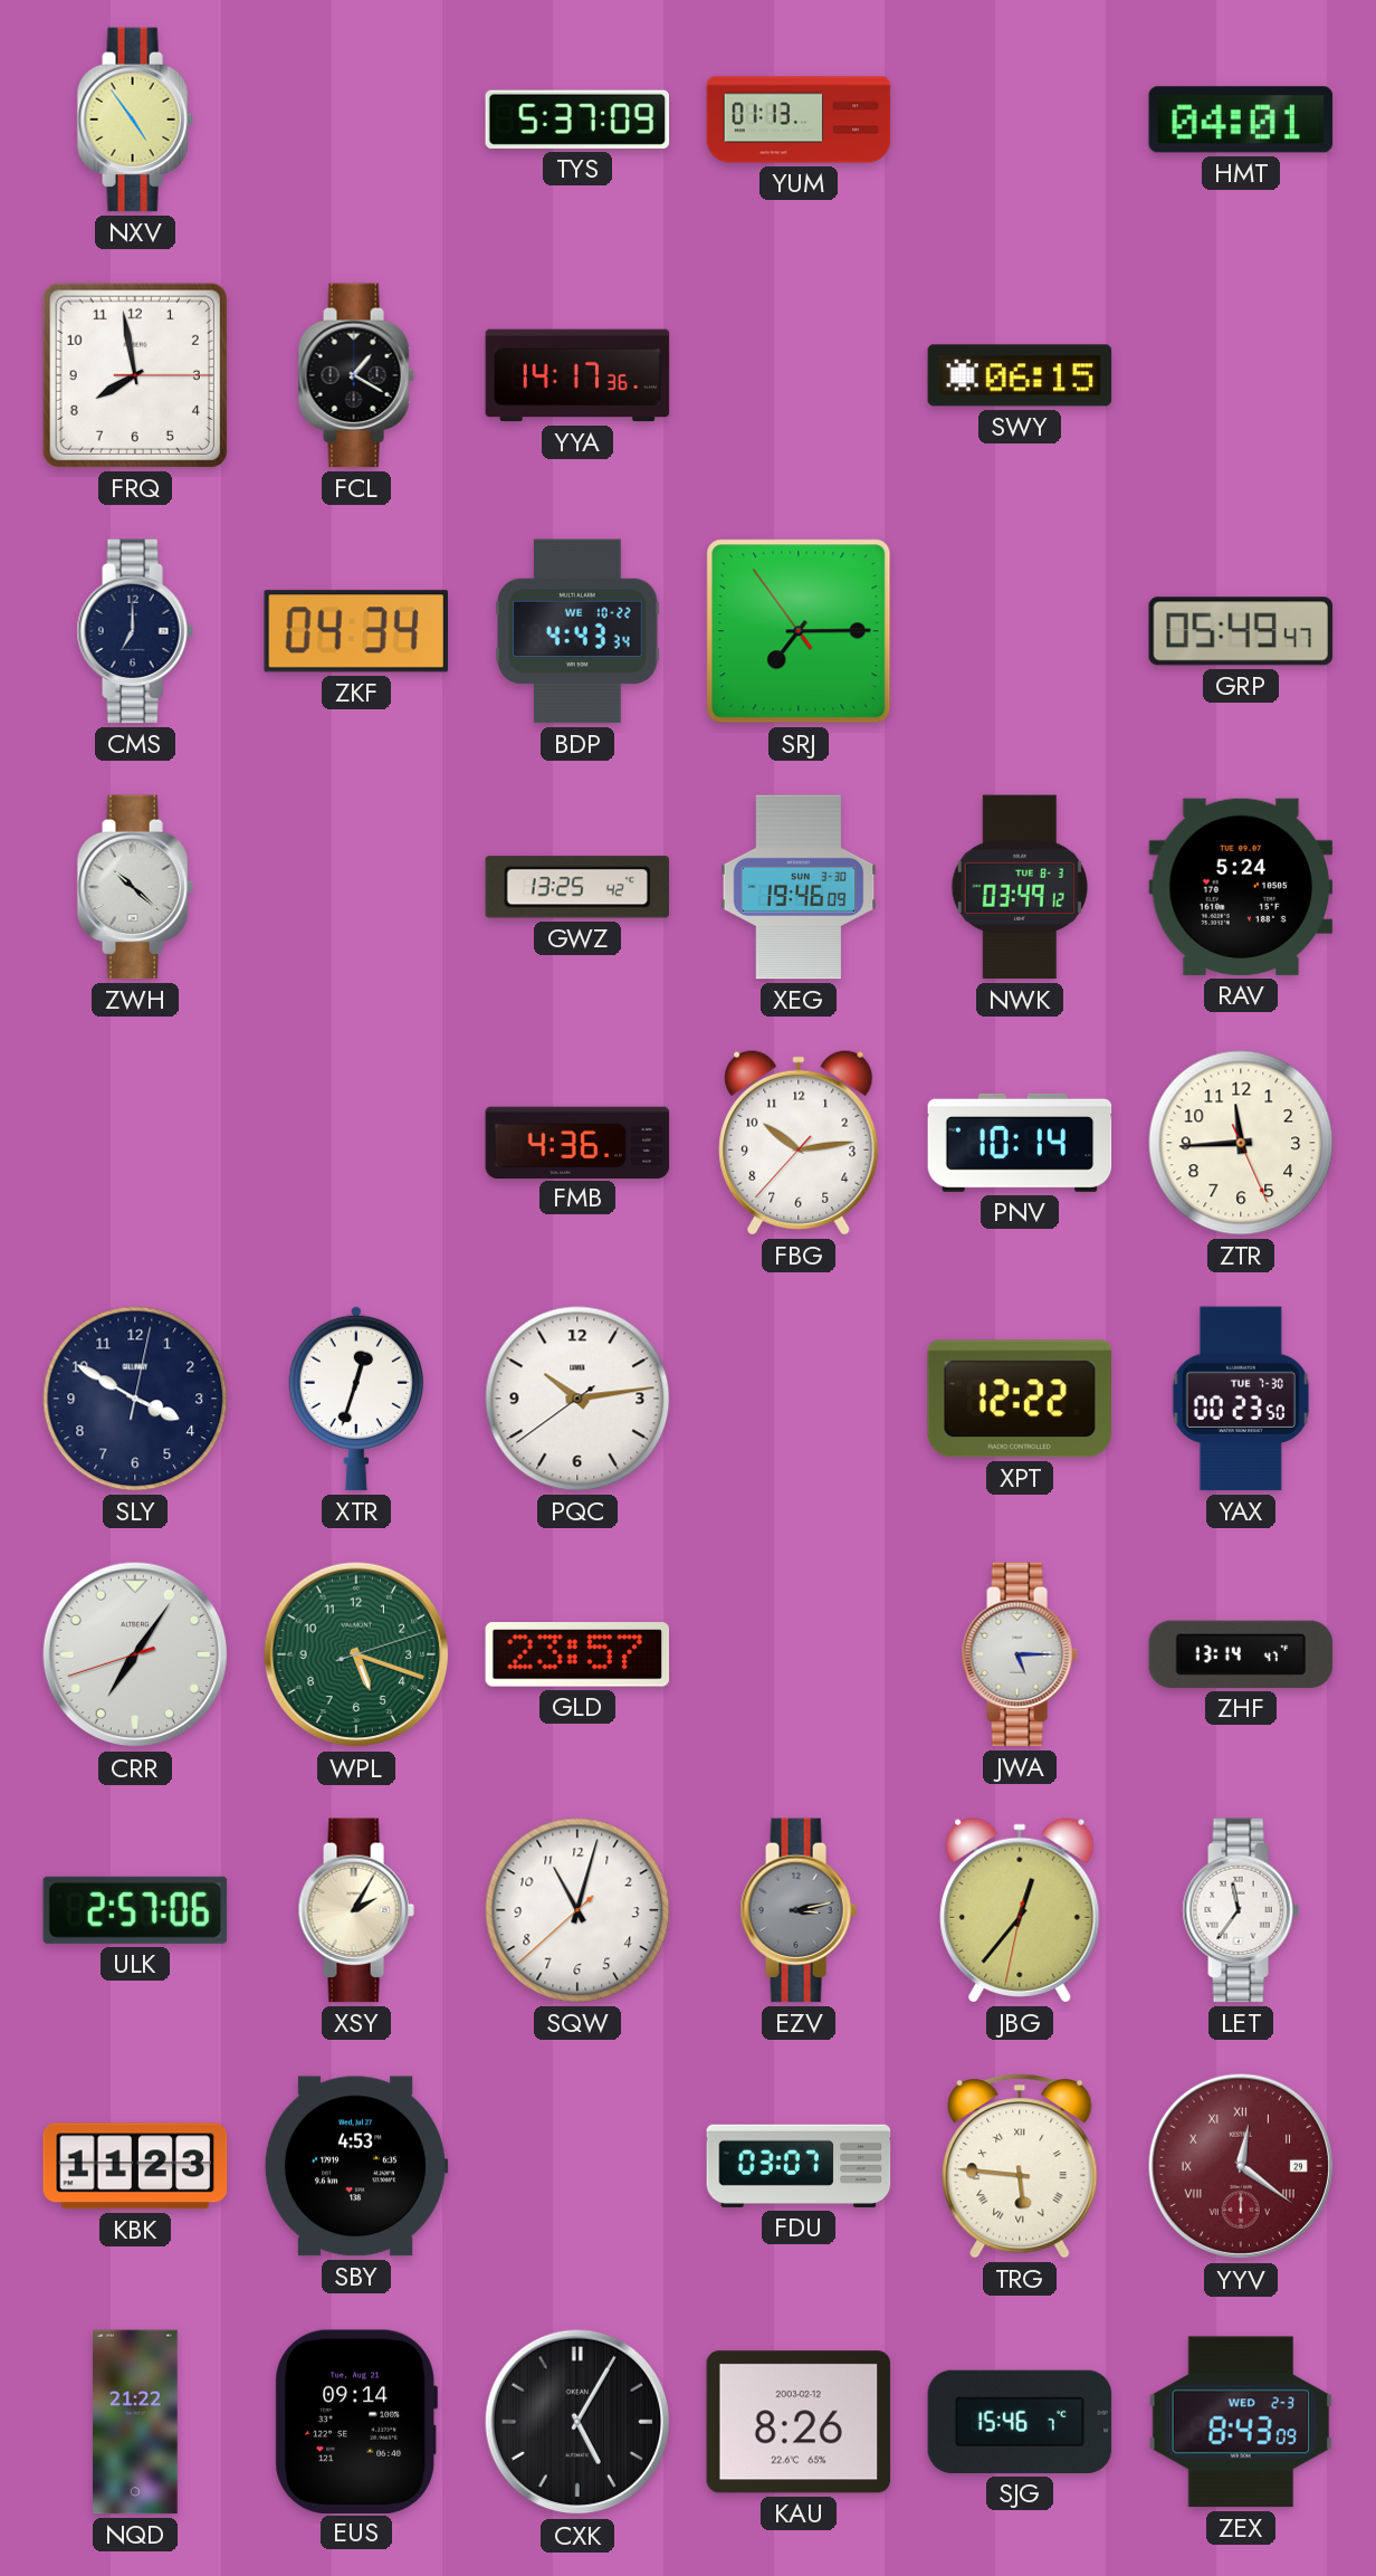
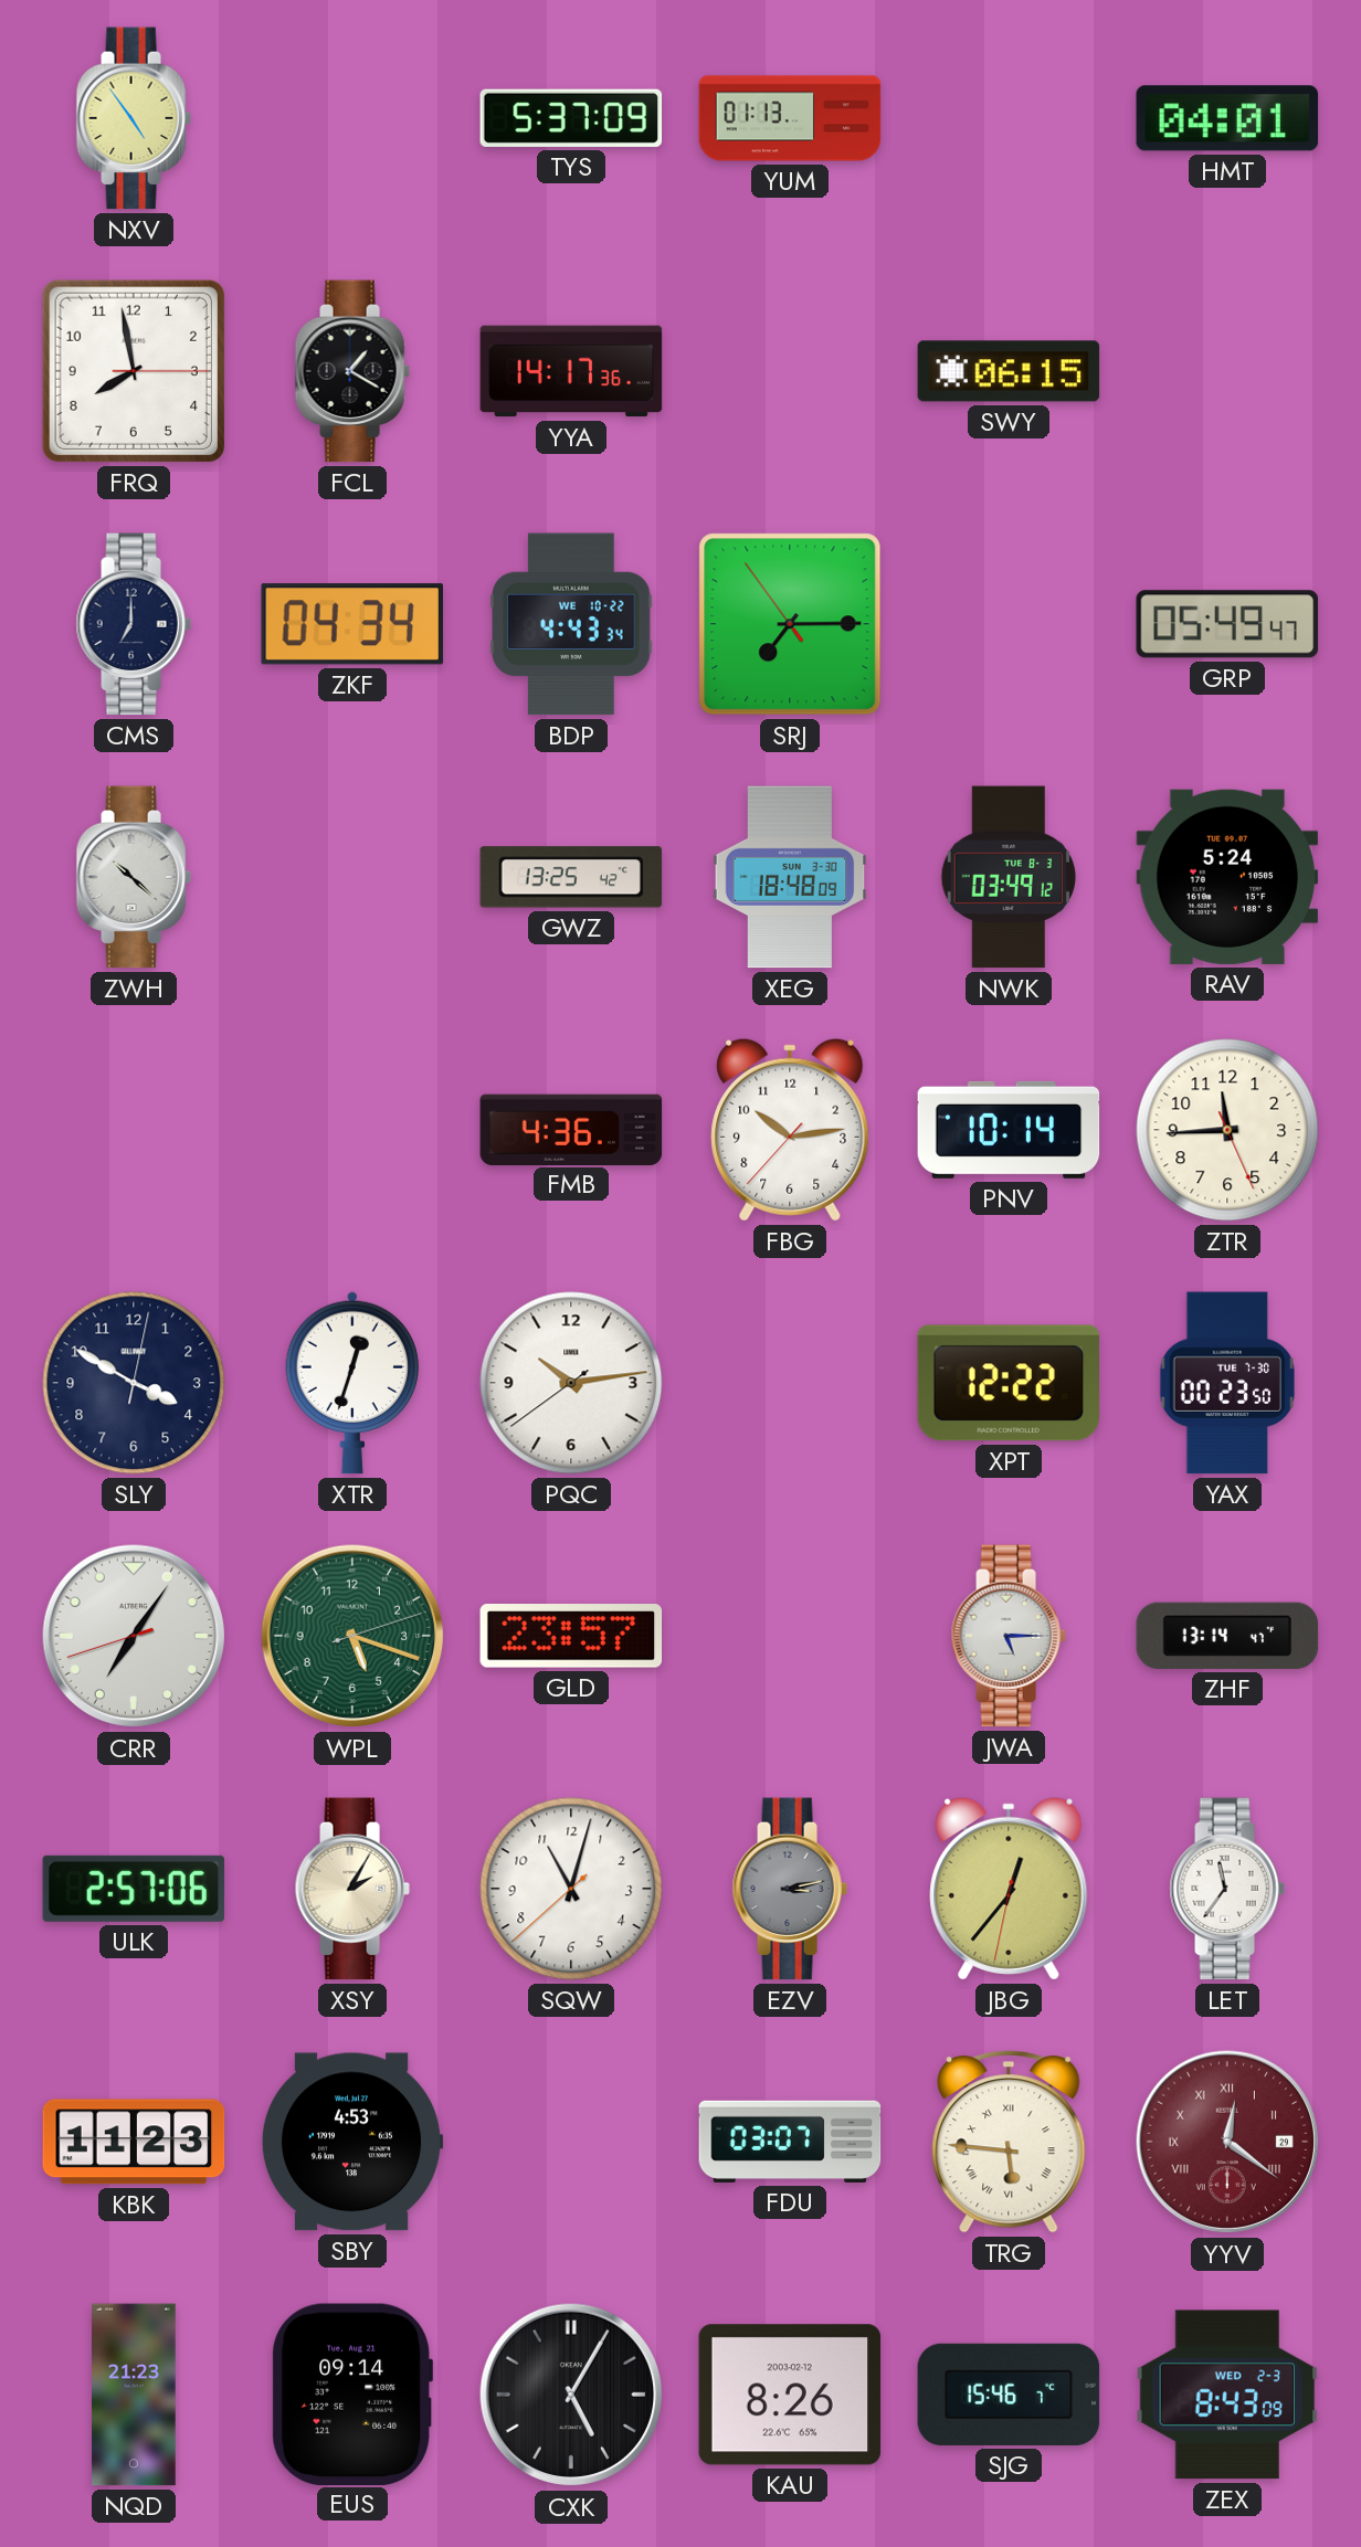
XEG: 19:46 -> 18:48 (790, 877)
NQD: 21:22 -> 21:23 (134, 2395)
